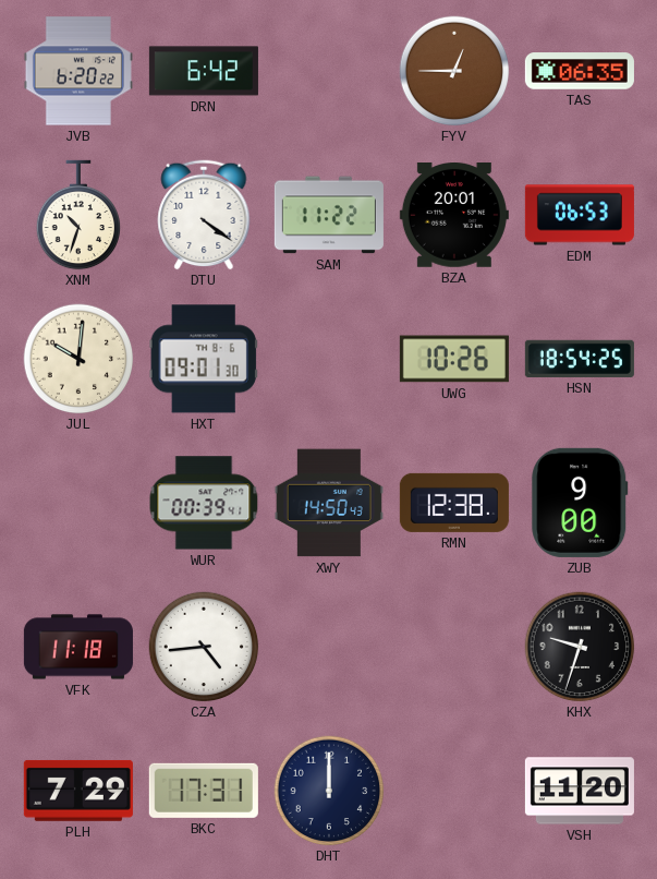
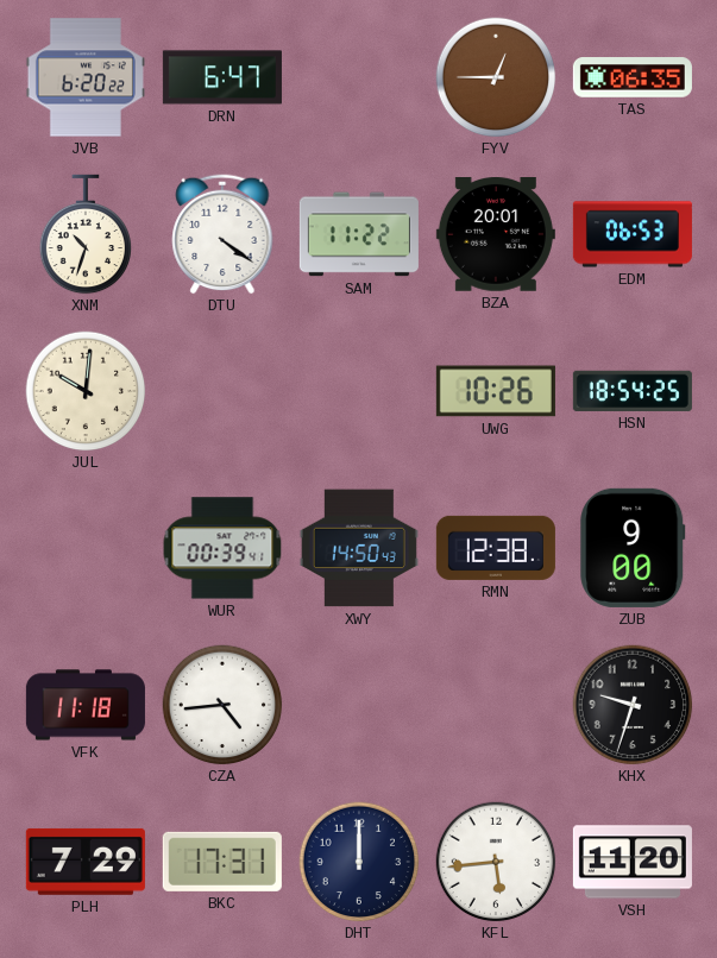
DRN: 6:42 -> 6:47 (222, 77)
HXT: 09:01 -> none (204, 359)
KFL: none -> 5:44 (496, 862)
